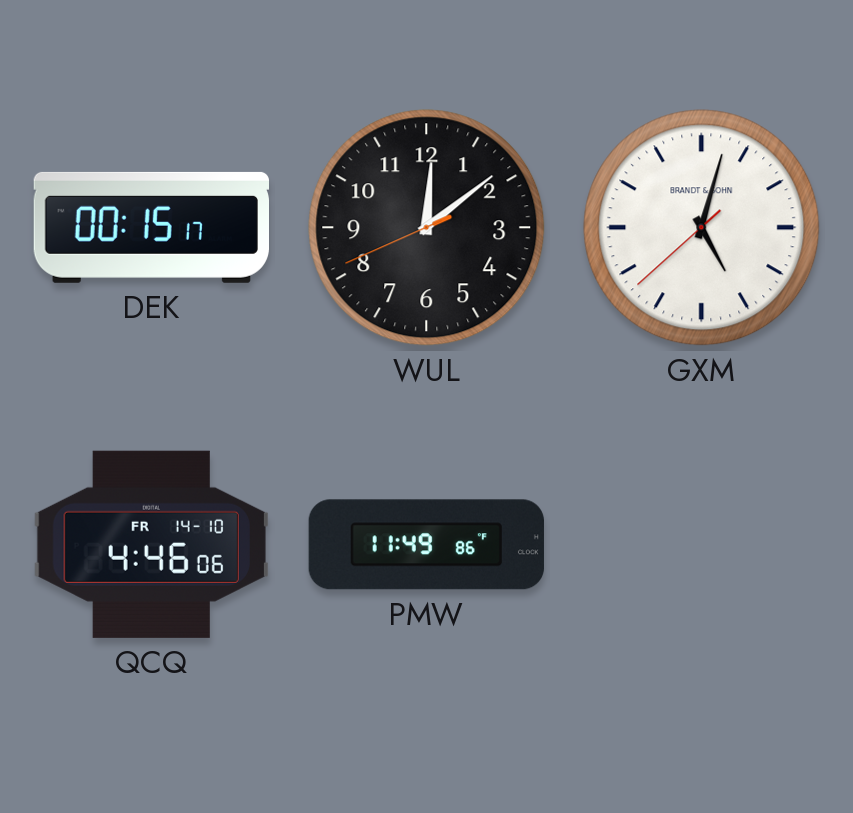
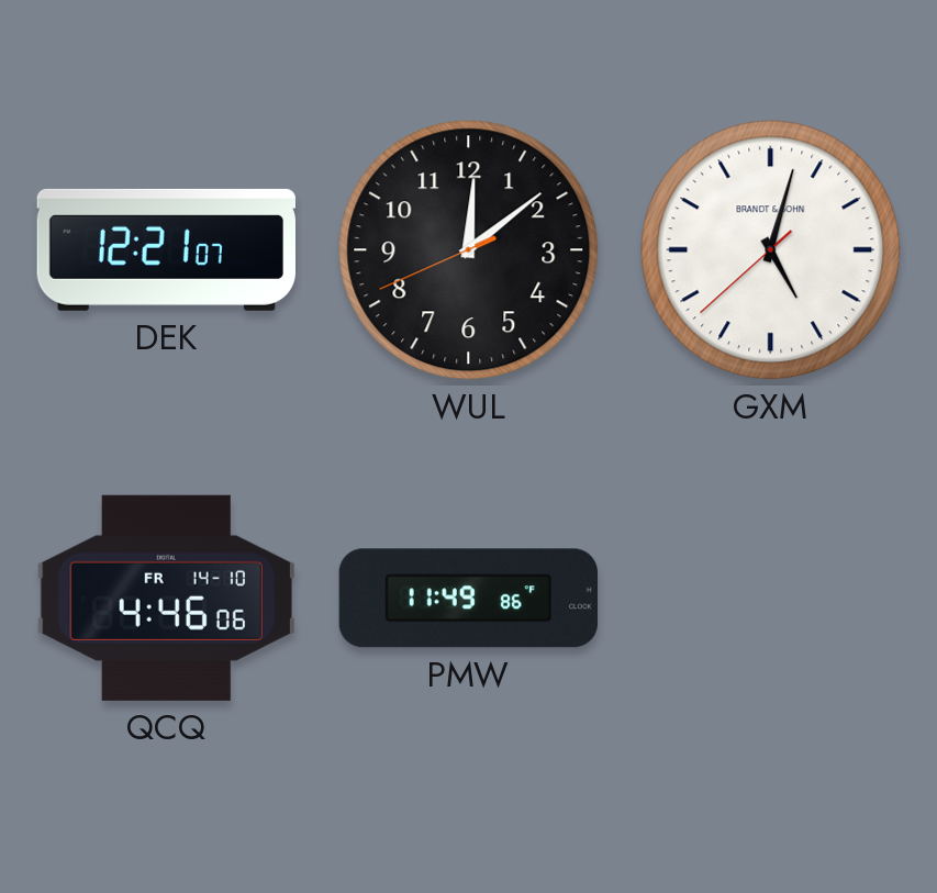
DEK: 00:15 -> 12:21 (166, 249)
